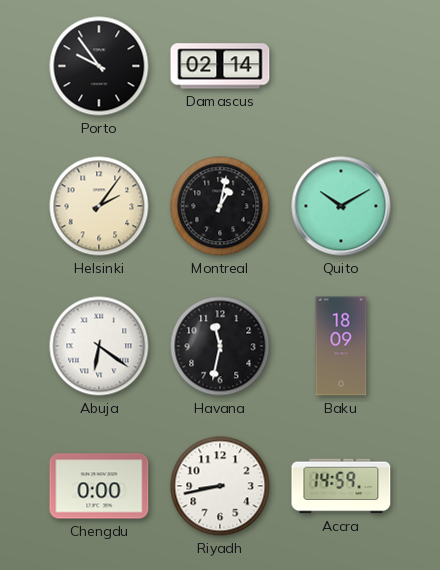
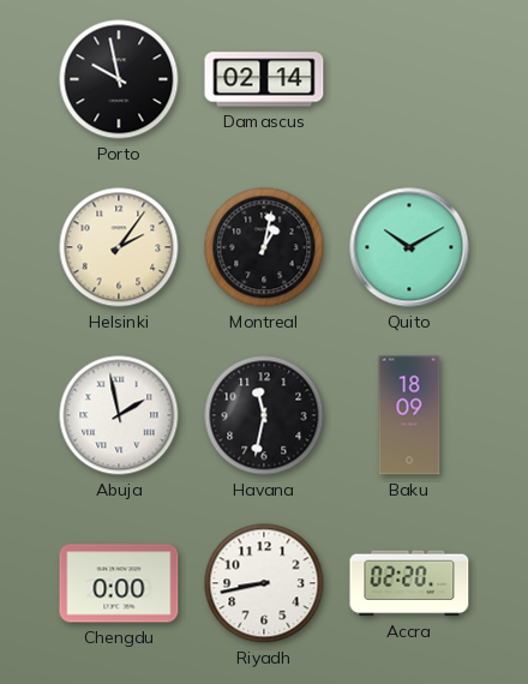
Porto: 9:54 -> 9:58 (119, 79)
Abuja: 6:21 -> 1:58 (119, 415)
Accra: 14:59 -> 02:20 (409, 583)
